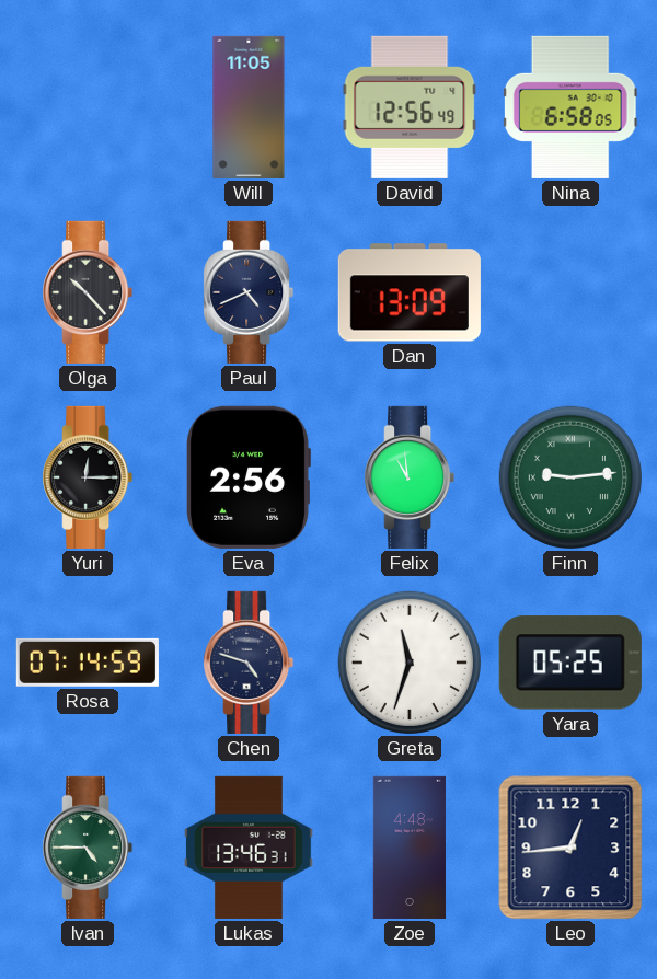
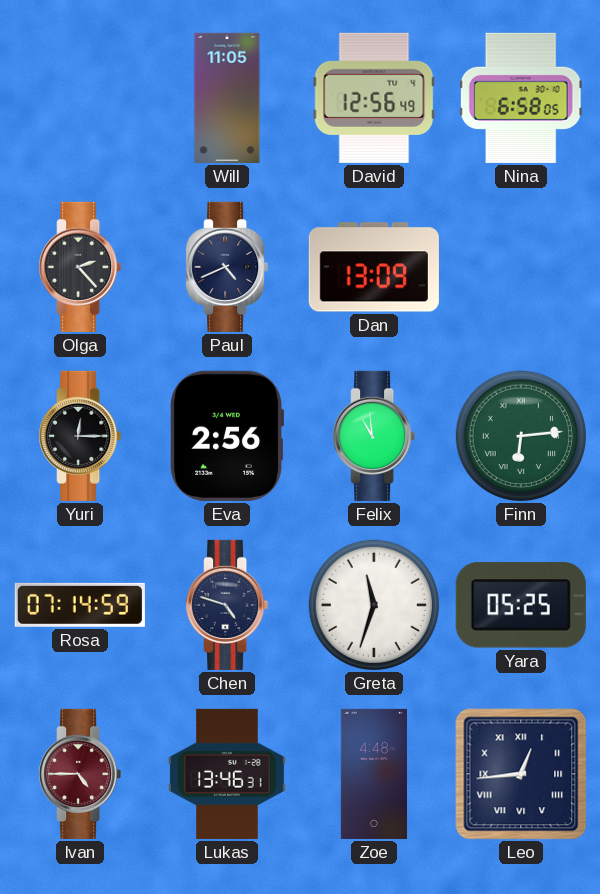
Olga: 10:23 -> 2:23 (80, 267)
Finn: 9:14 -> 6:14 (521, 436)
Ivan dial: green -> burgundy (80, 774)
Leo numerals: Arabic -> Roman (521, 774)
